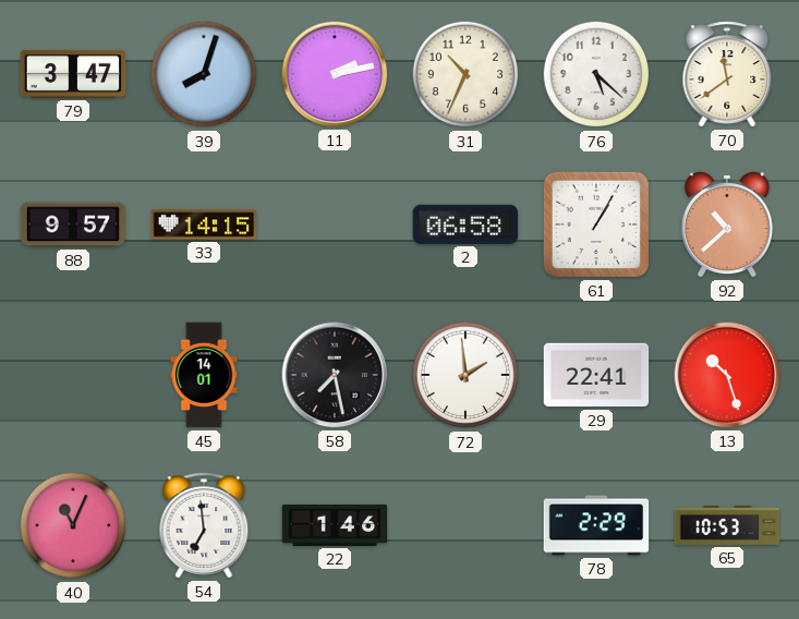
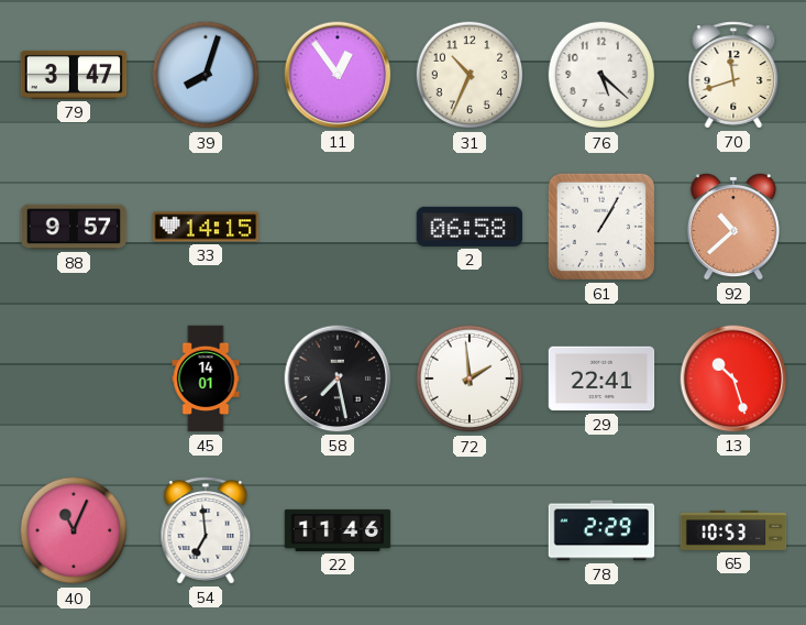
11: 2:13 -> 12:54 (338, 75)
70: 11:39 -> 11:42 (733, 75)
22: 1:46 -> 11:46 (338, 530)
